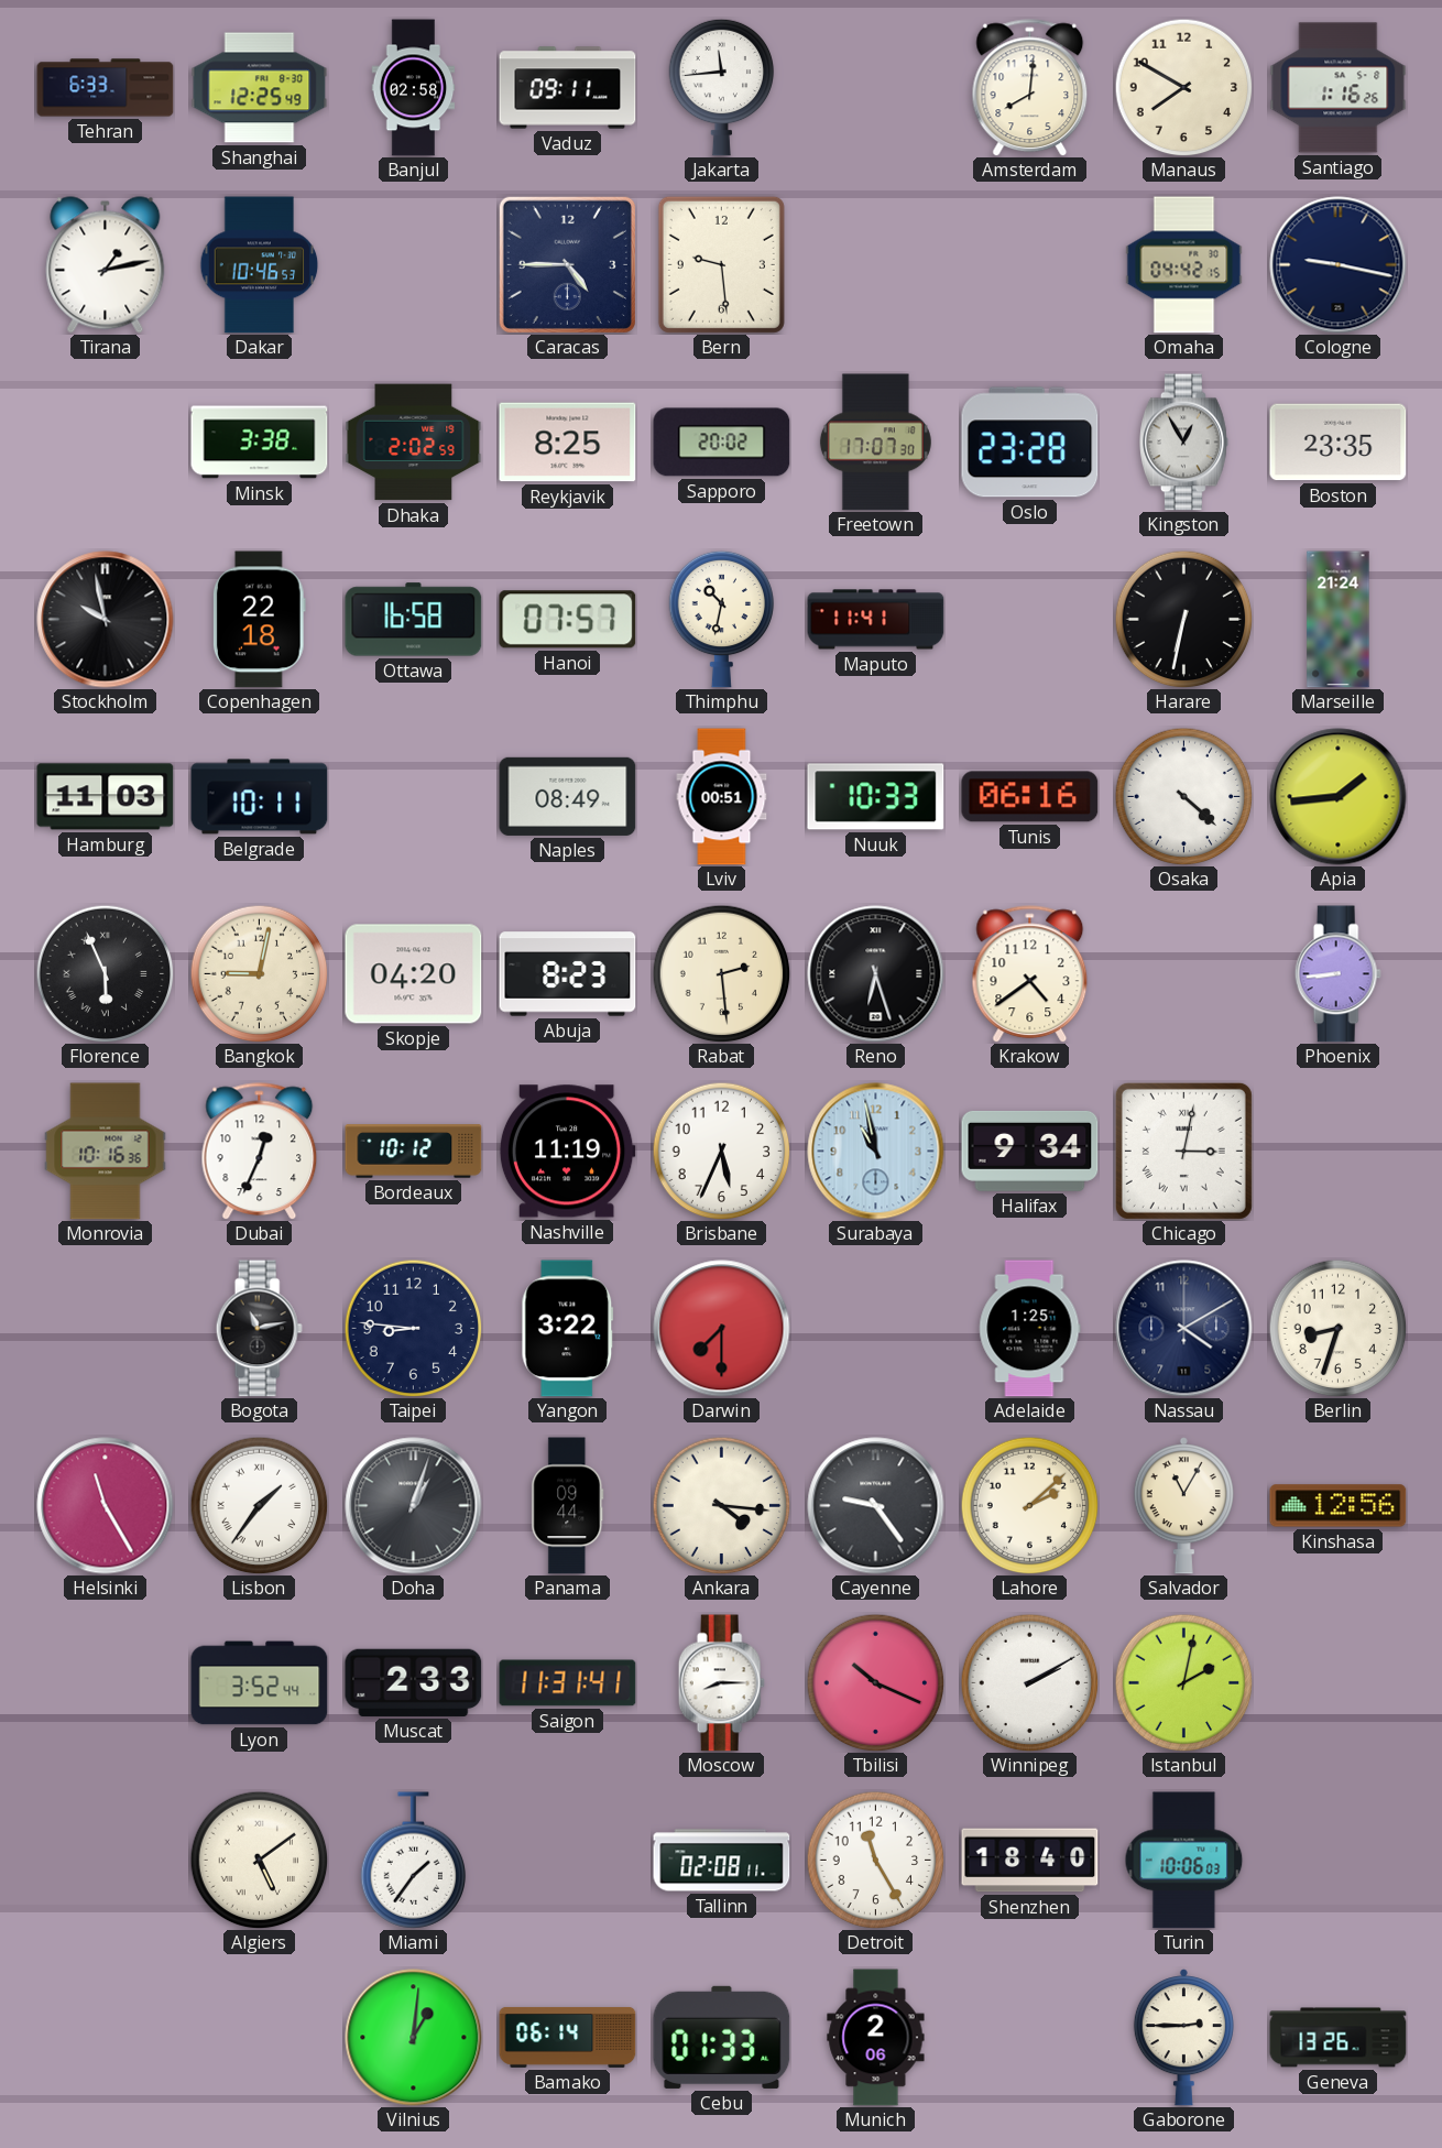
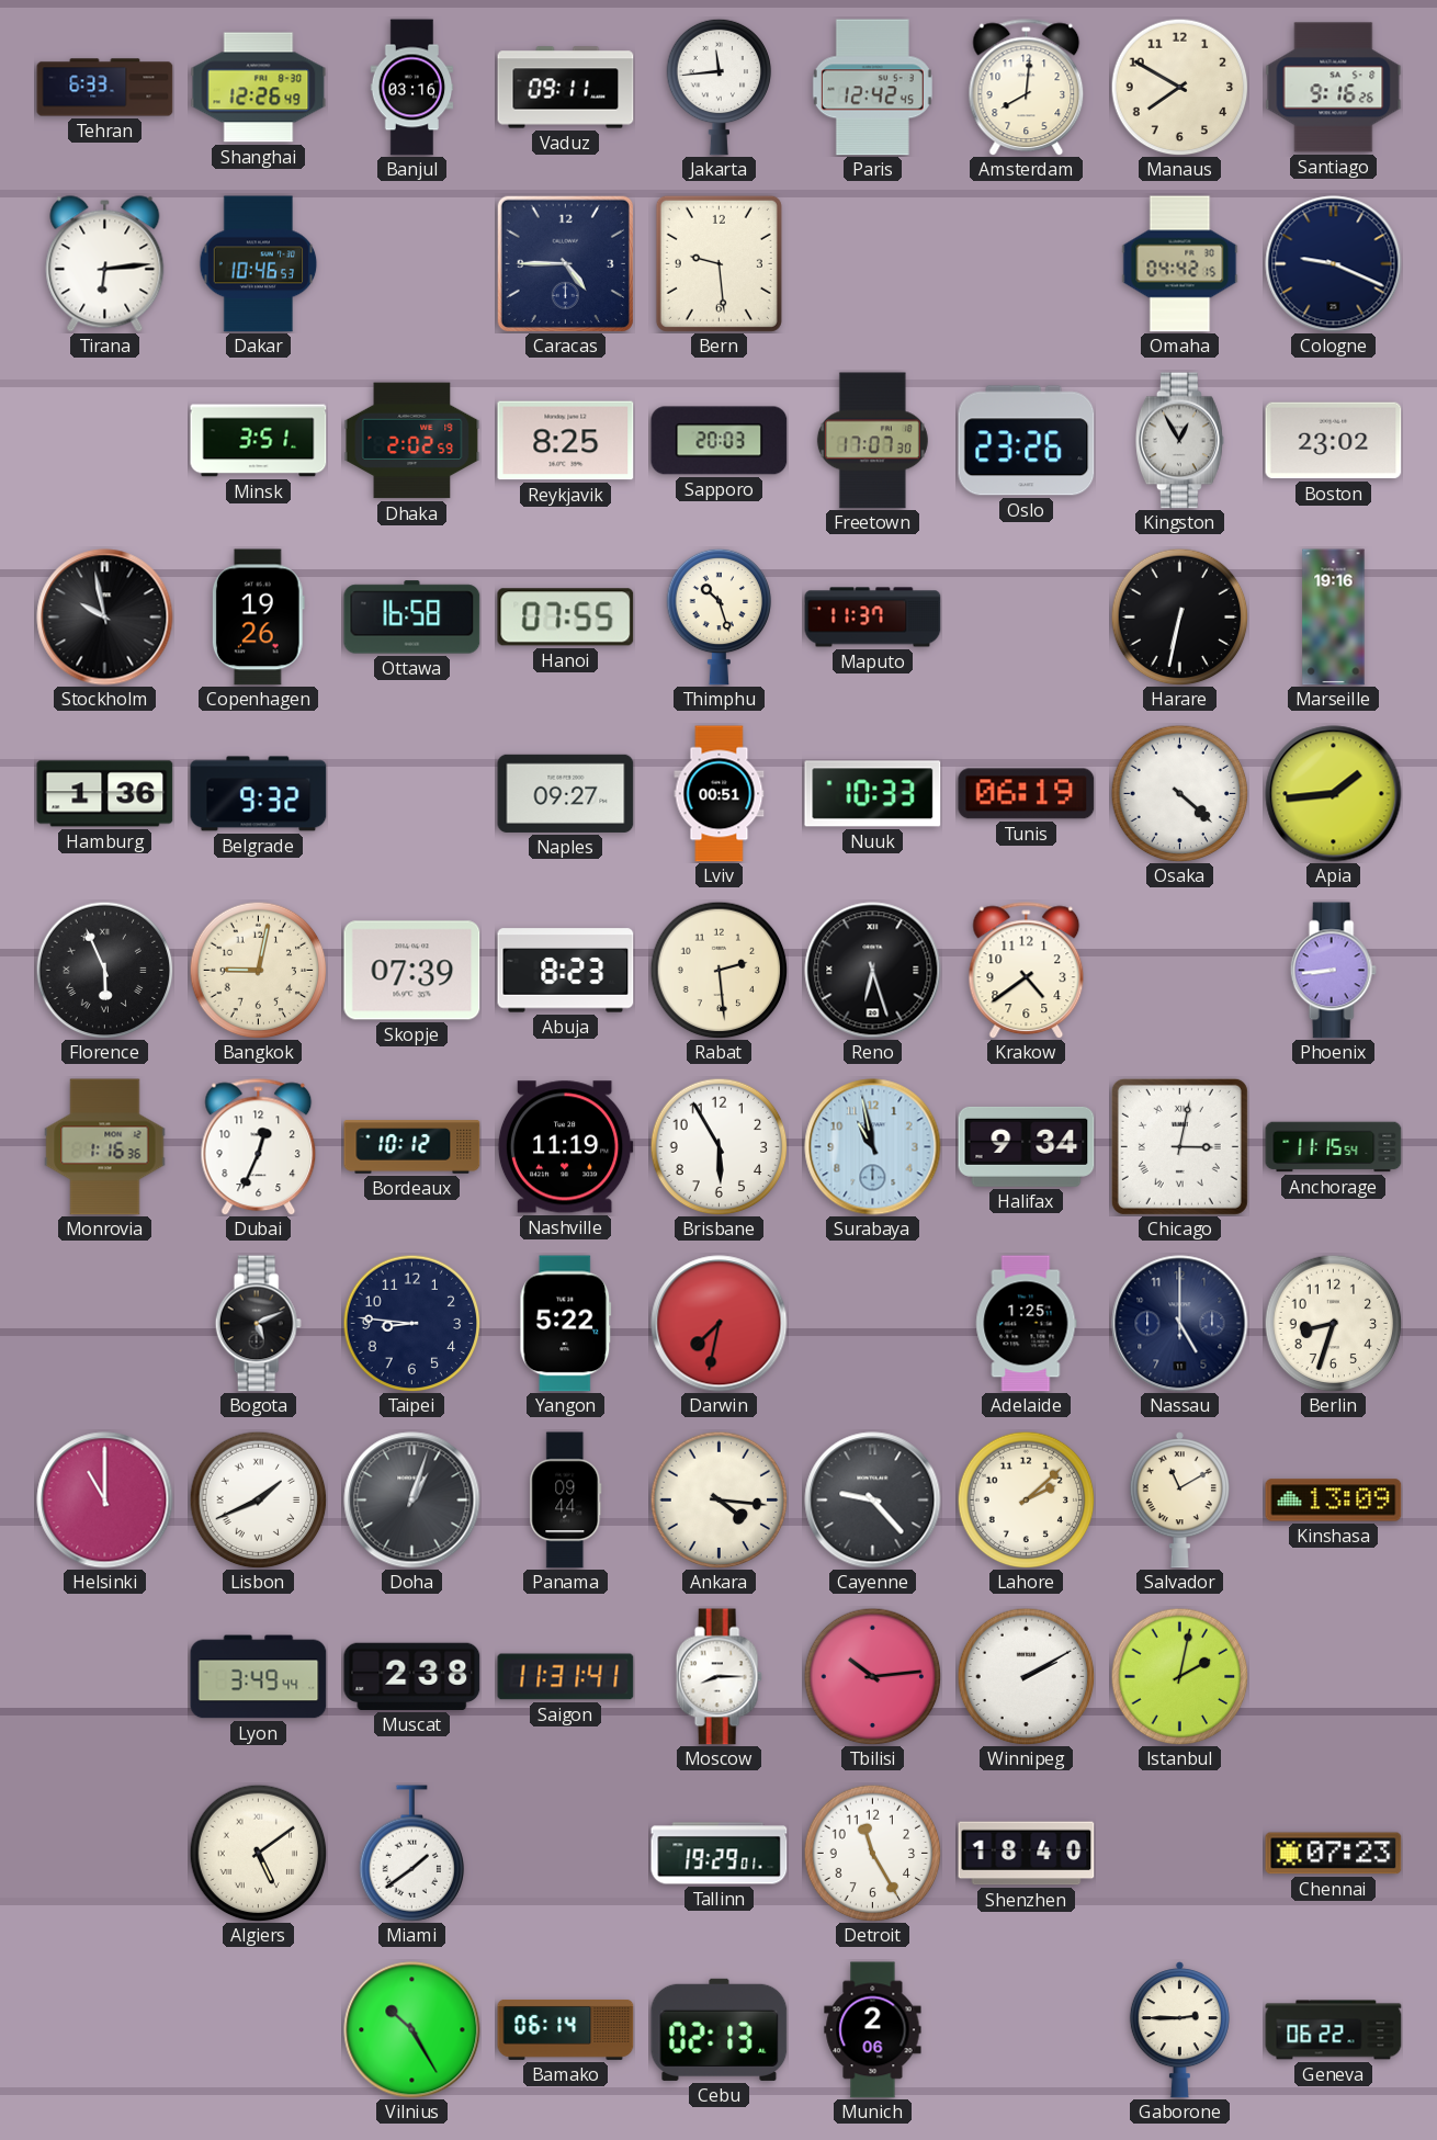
Shanghai: 12:25 -> 12:26 (259, 88)
Banjul: 02:58 -> 03:16 (412, 88)
Paris: none -> 12:42 (872, 88)
Santiago: 1:16 -> 9:16 (1334, 88)
Tirana: 1:13 -> 6:14 (105, 264)
Cologne: 9:17 -> 9:19 (1334, 264)
Minsk: 3:38 -> 3:51 (259, 441)
Sapporo: 20:02 -> 20:03 (720, 441)
Oslo: 23:28 -> 23:26 (1027, 441)
Boston: 23:35 -> 23:02 (1334, 441)
Copenhagen: 22:18 -> 19:26 (258, 618)
Hanoi: 07:57 -> 07:55 (566, 618)
Thimphu: 10:32 -> 10:27 (720, 616)
Maputo: 11:41 -> 11:37 (873, 618)
Marseille: 21:24 -> 19:16 (1334, 618)
Hamburg: 11:03 -> 1:36 (105, 794)
Belgrade: 10:11 -> 9:32 (259, 794)
Naples: 08:49 -> 09:27 (566, 793)
Tunis: 06:16 -> 06:19 (1027, 794)
Skopje: 04:20 -> 07:39 (412, 971)
Monrovia: 10:16 -> 1:16 (105, 1147)
Brisbane: 5:34 -> 5:55 (718, 1146)
Anchorage: none -> 11:15 (1334, 1147)
Bogota: 11:13 -> 5:11 (258, 1324)
Yangon: 3:22 -> 5:22 (566, 1324)
Darwin: 7:30 -> 7:32 (720, 1324)
Nassau: 4:10 -> 5:00 (1180, 1324)
Helsinki: 11:25 -> 11:00 (105, 1501)
Lisbon: 1:36 -> 1:41 (258, 1499)
Cayenne: 9:24 -> 9:23 (873, 1501)
Salvador: 11:05 -> 11:10 (1179, 1501)
Kinshasa: 12:56 -> 13:09 (1334, 1501)
Lyon: 3:52 -> 3:49 (259, 1677)
Muscat: 2:33 -> 2:38 (412, 1676)
Tbilisi: 10:19 -> 10:14 (872, 1676)
Miami: 1:36 -> 1:39 (412, 1854)
Tallinn: 02:08 -> 19:29 (720, 1854)
Turin: 10:06 -> none (1184, 1861)
Chennai: none -> 07:23 (1334, 1854)
Vilnius: 1:01 -> 10:25 (412, 2030)
Cebu: 01:33 -> 02:13 (720, 2029)
Geneva: 13:26 -> 06:22 (1334, 2030)
